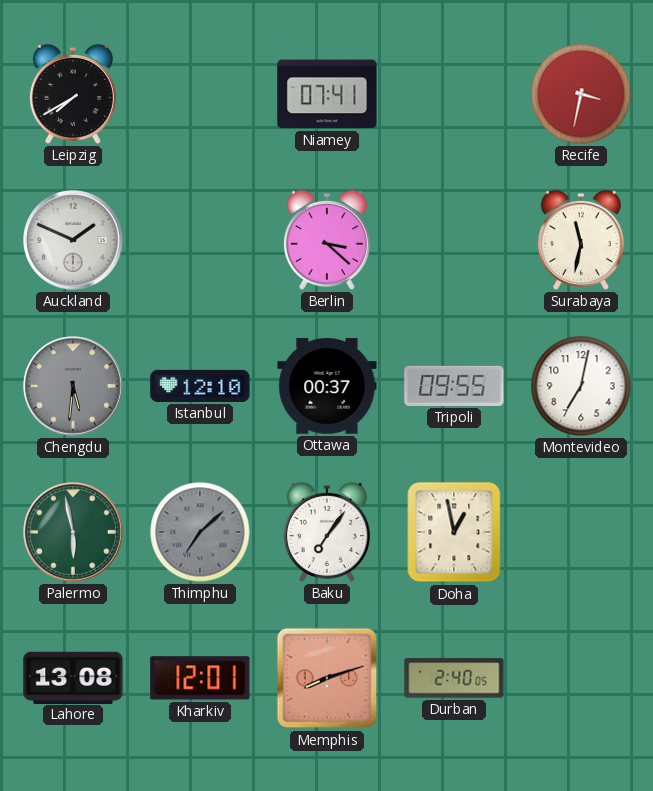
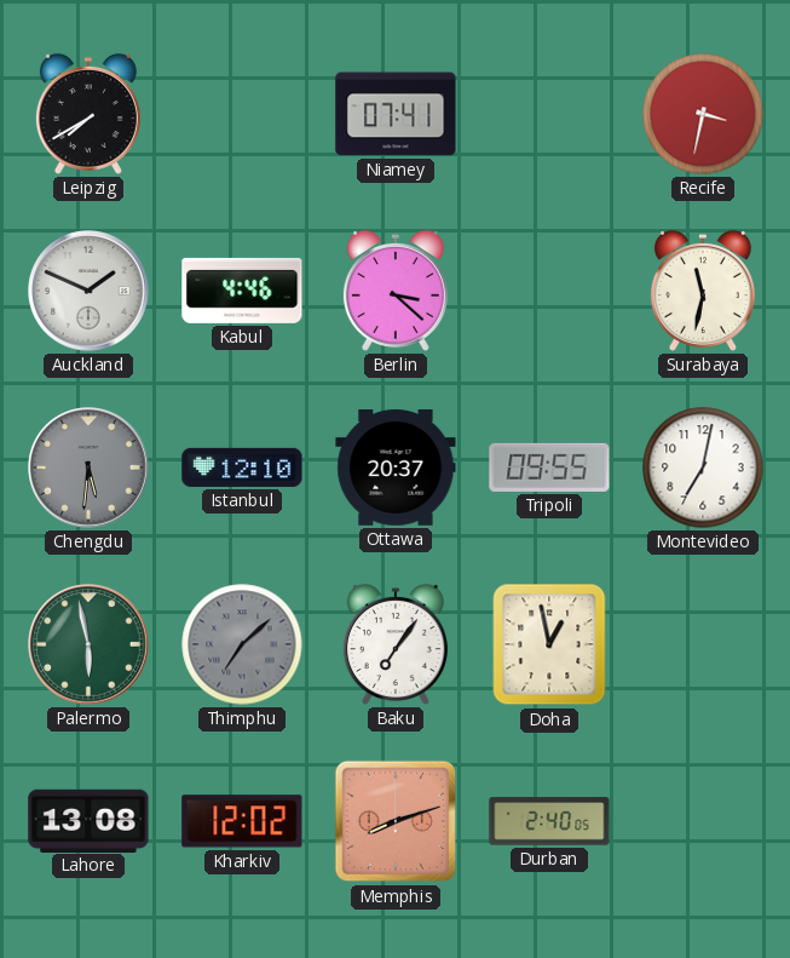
Kabul: none -> 4:46 (242, 291)
Ottawa: 00:37 -> 20:37 (396, 467)
Kharkiv: 12:01 -> 12:02 (242, 821)
